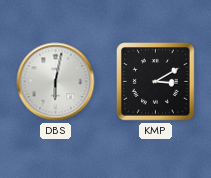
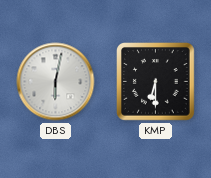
KMP: 3:10 -> 6:30 (156, 82)
